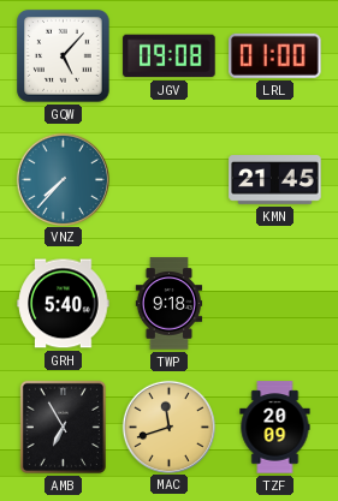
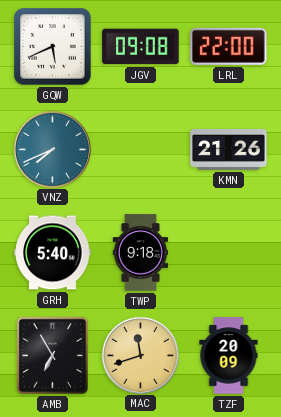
GQW: 5:07 -> 5:41 (53, 47)
LRL: 01:00 -> 22:00 (229, 46)
VNZ: 7:37 -> 7:41 (52, 149)
KMN: 21:45 -> 21:26 (229, 150)
